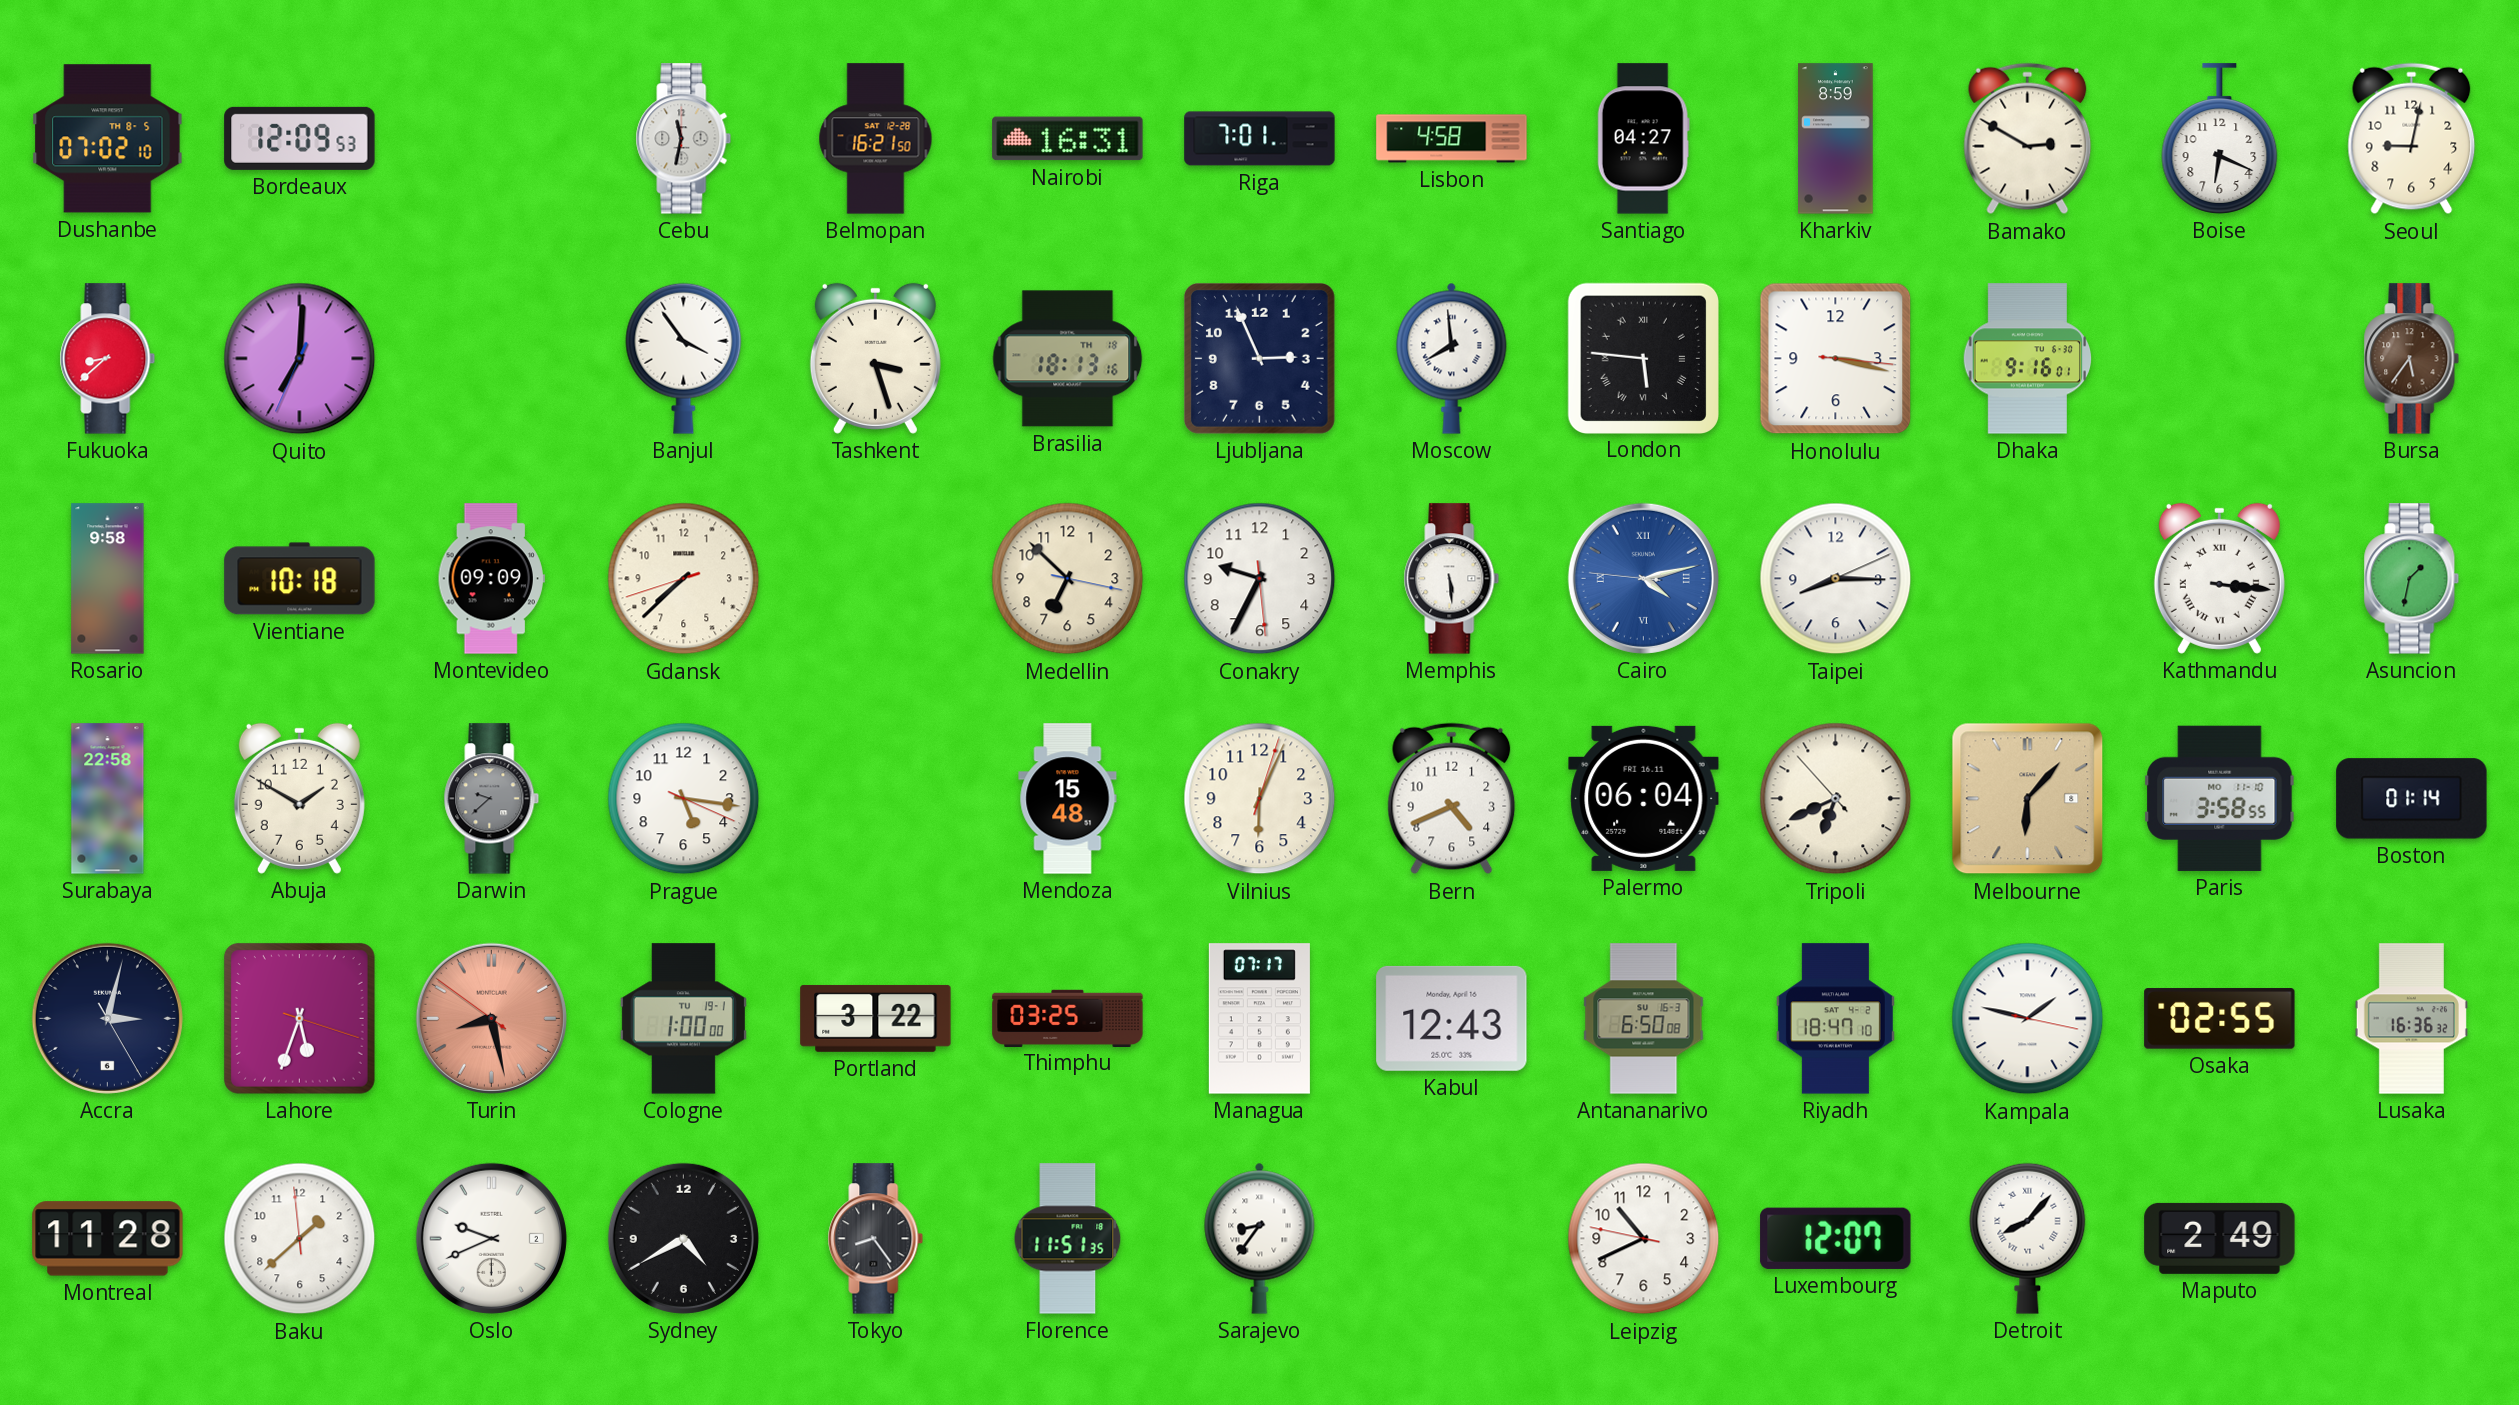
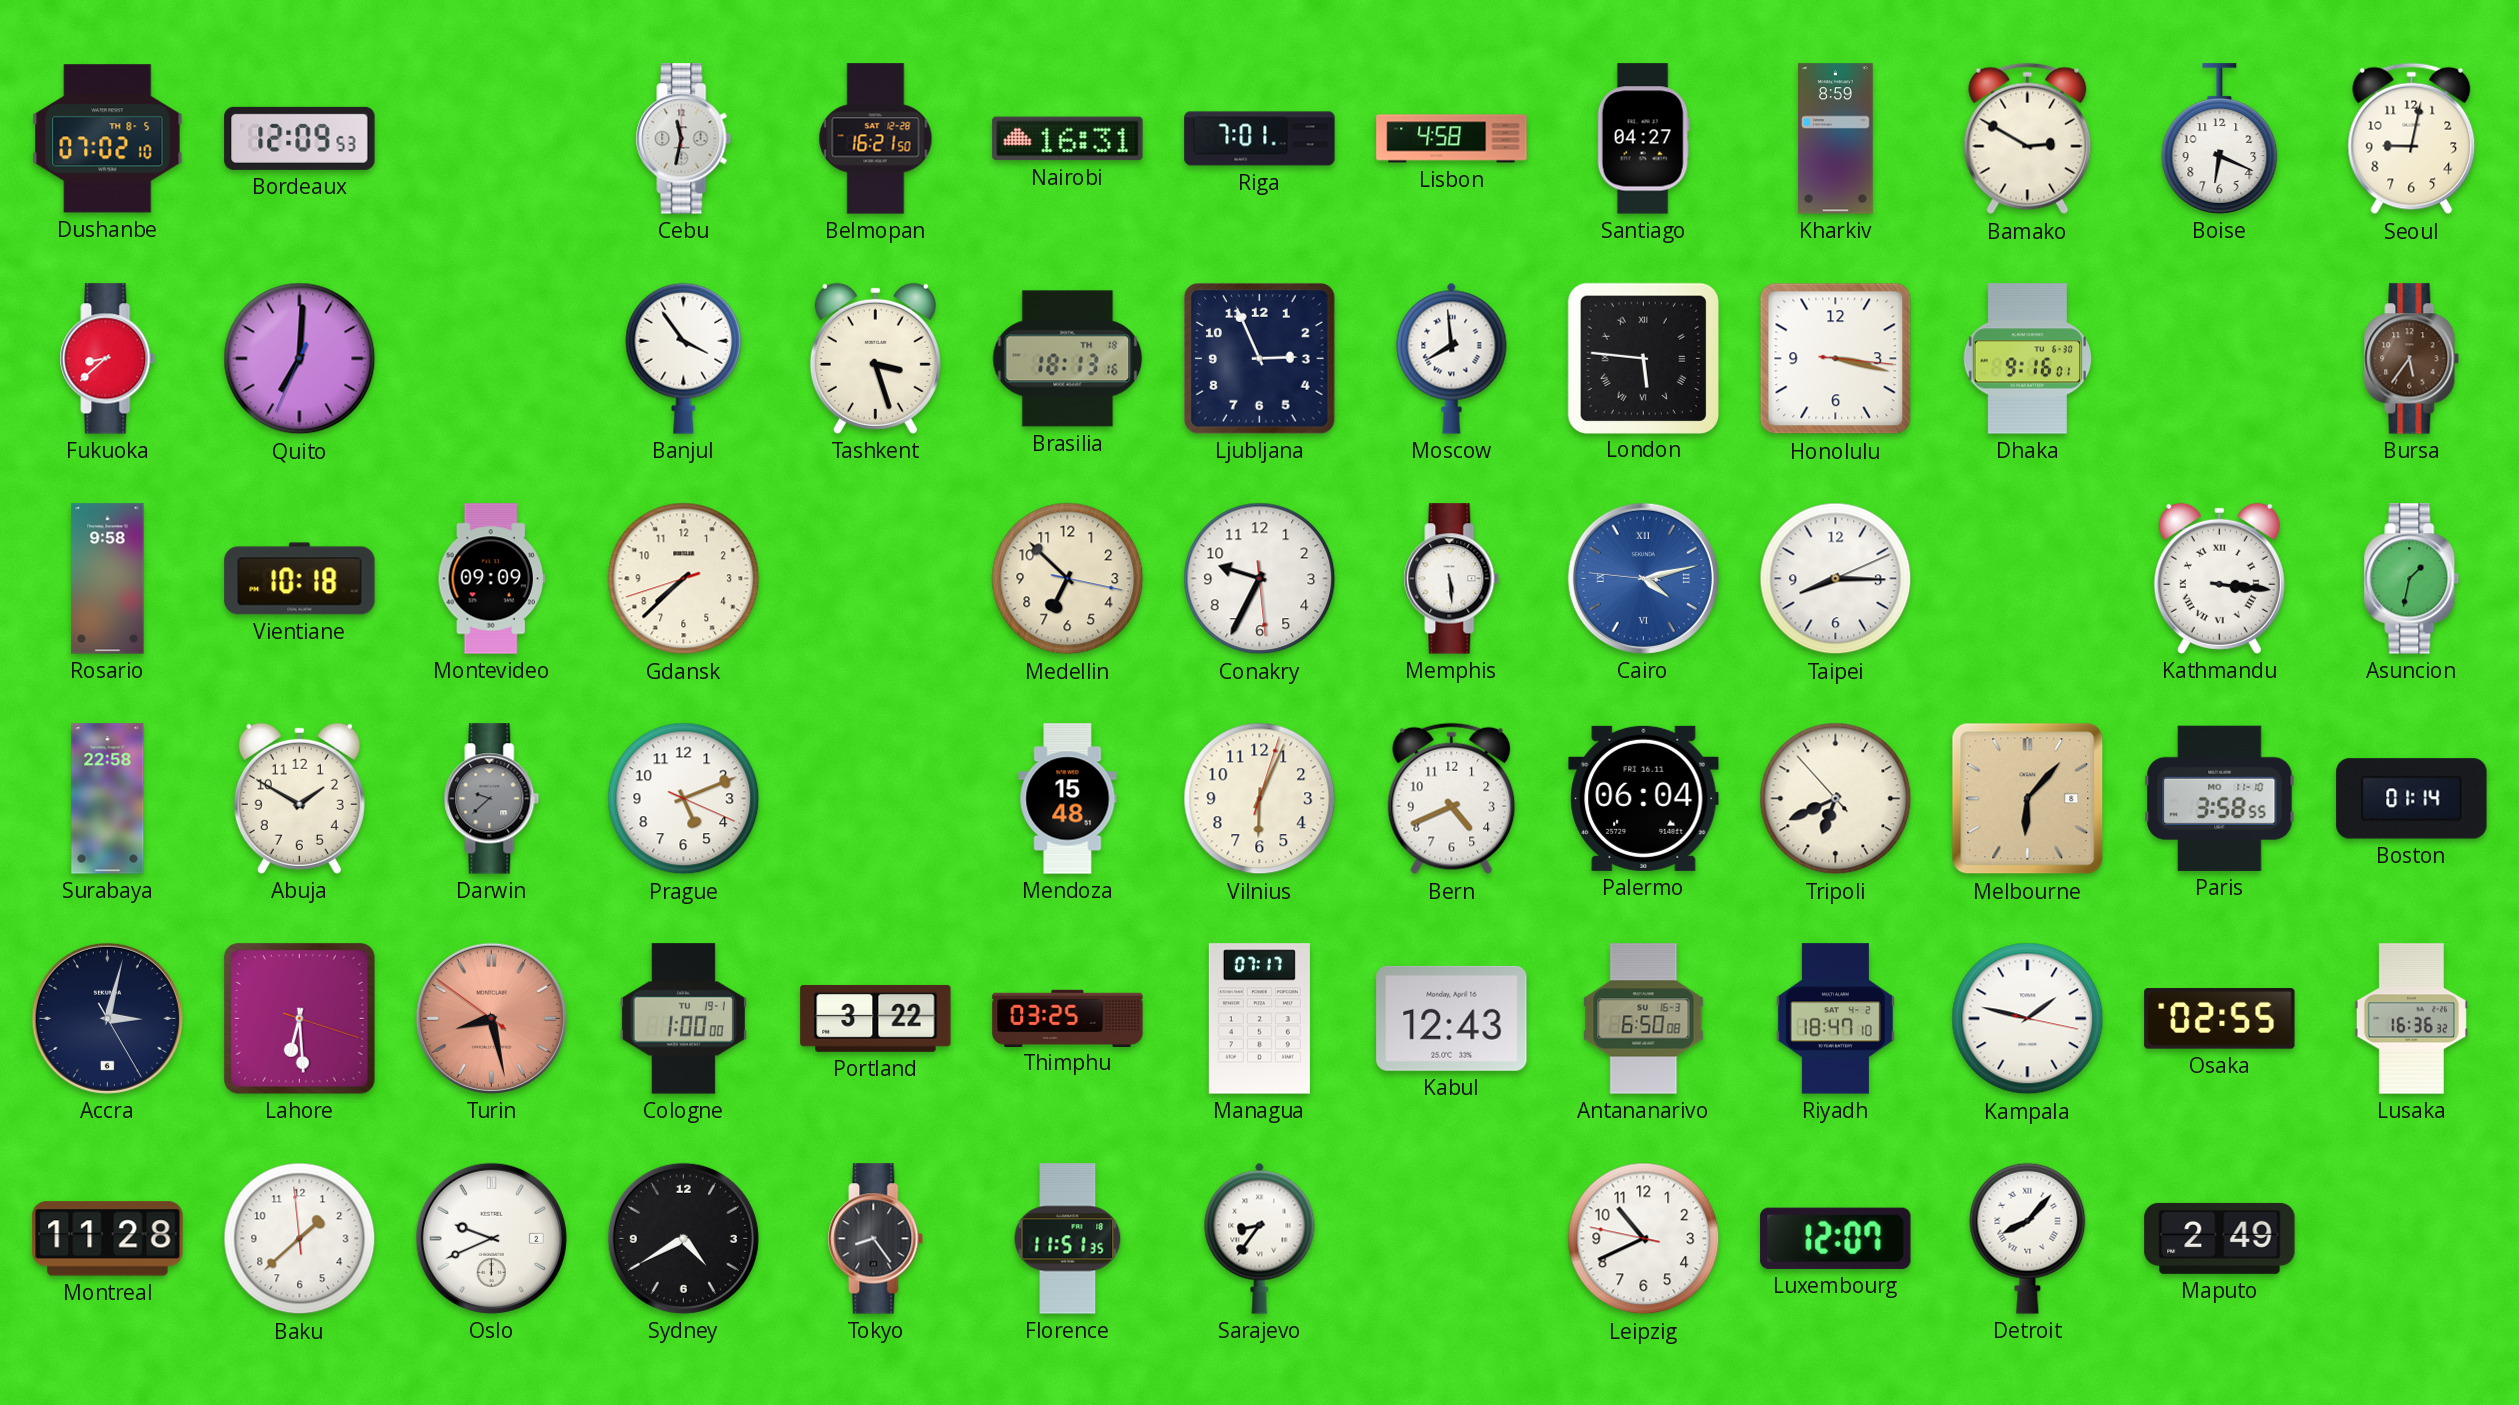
Prague: 5:16 -> 5:11 (684, 799)
Lahore: 5:33 -> 6:29 (299, 1018)
